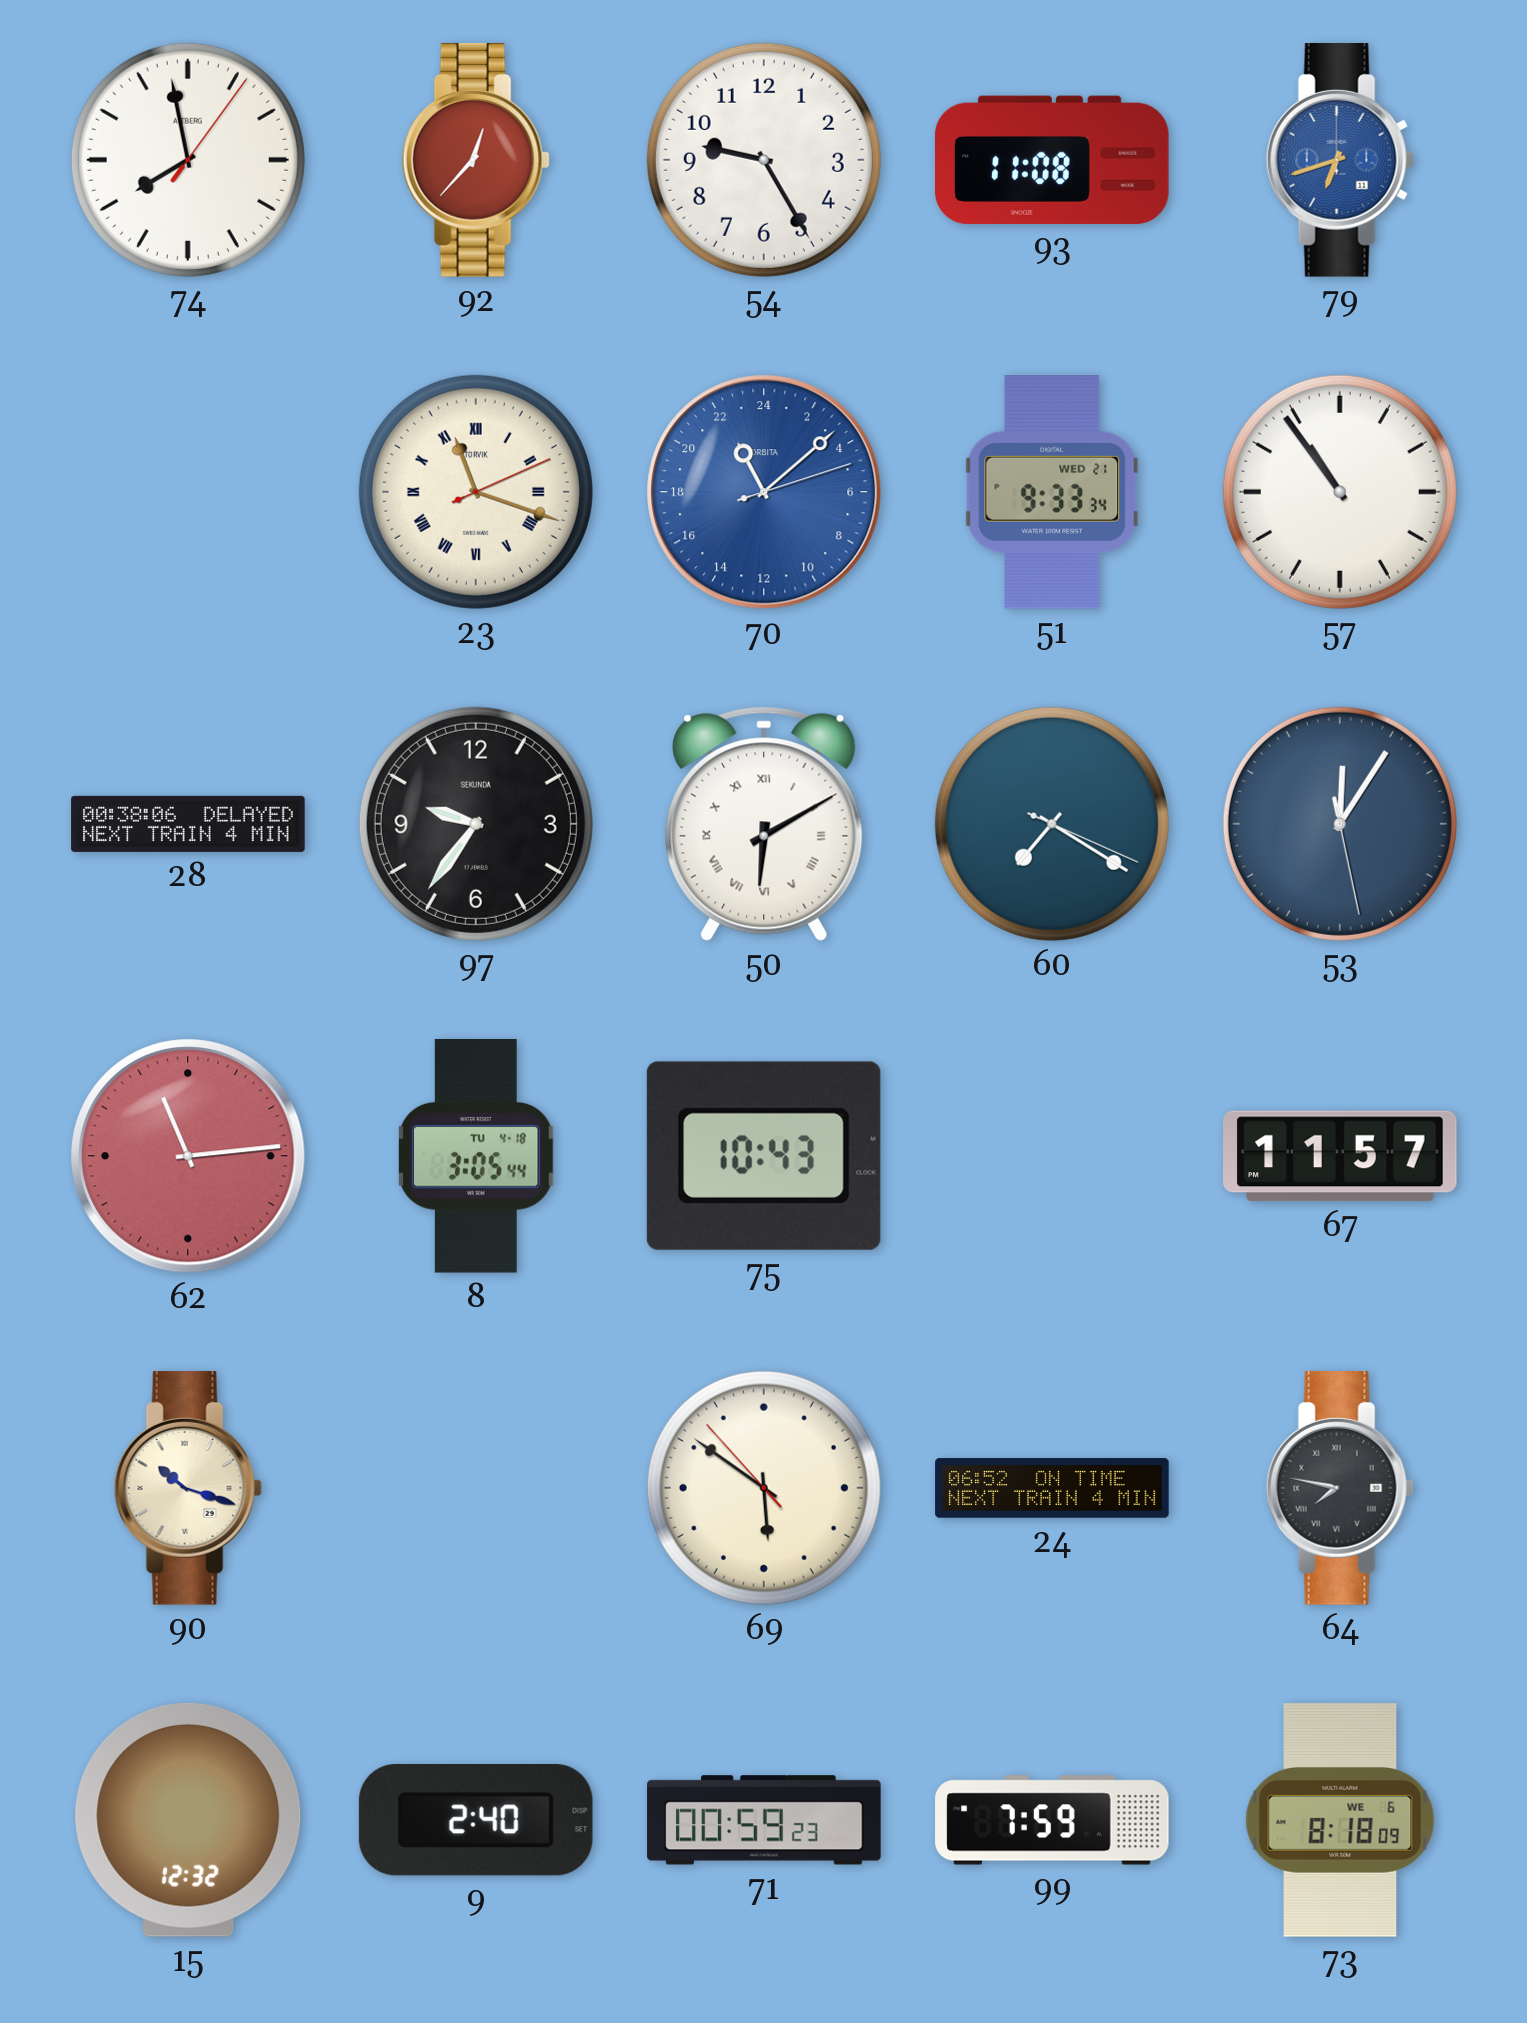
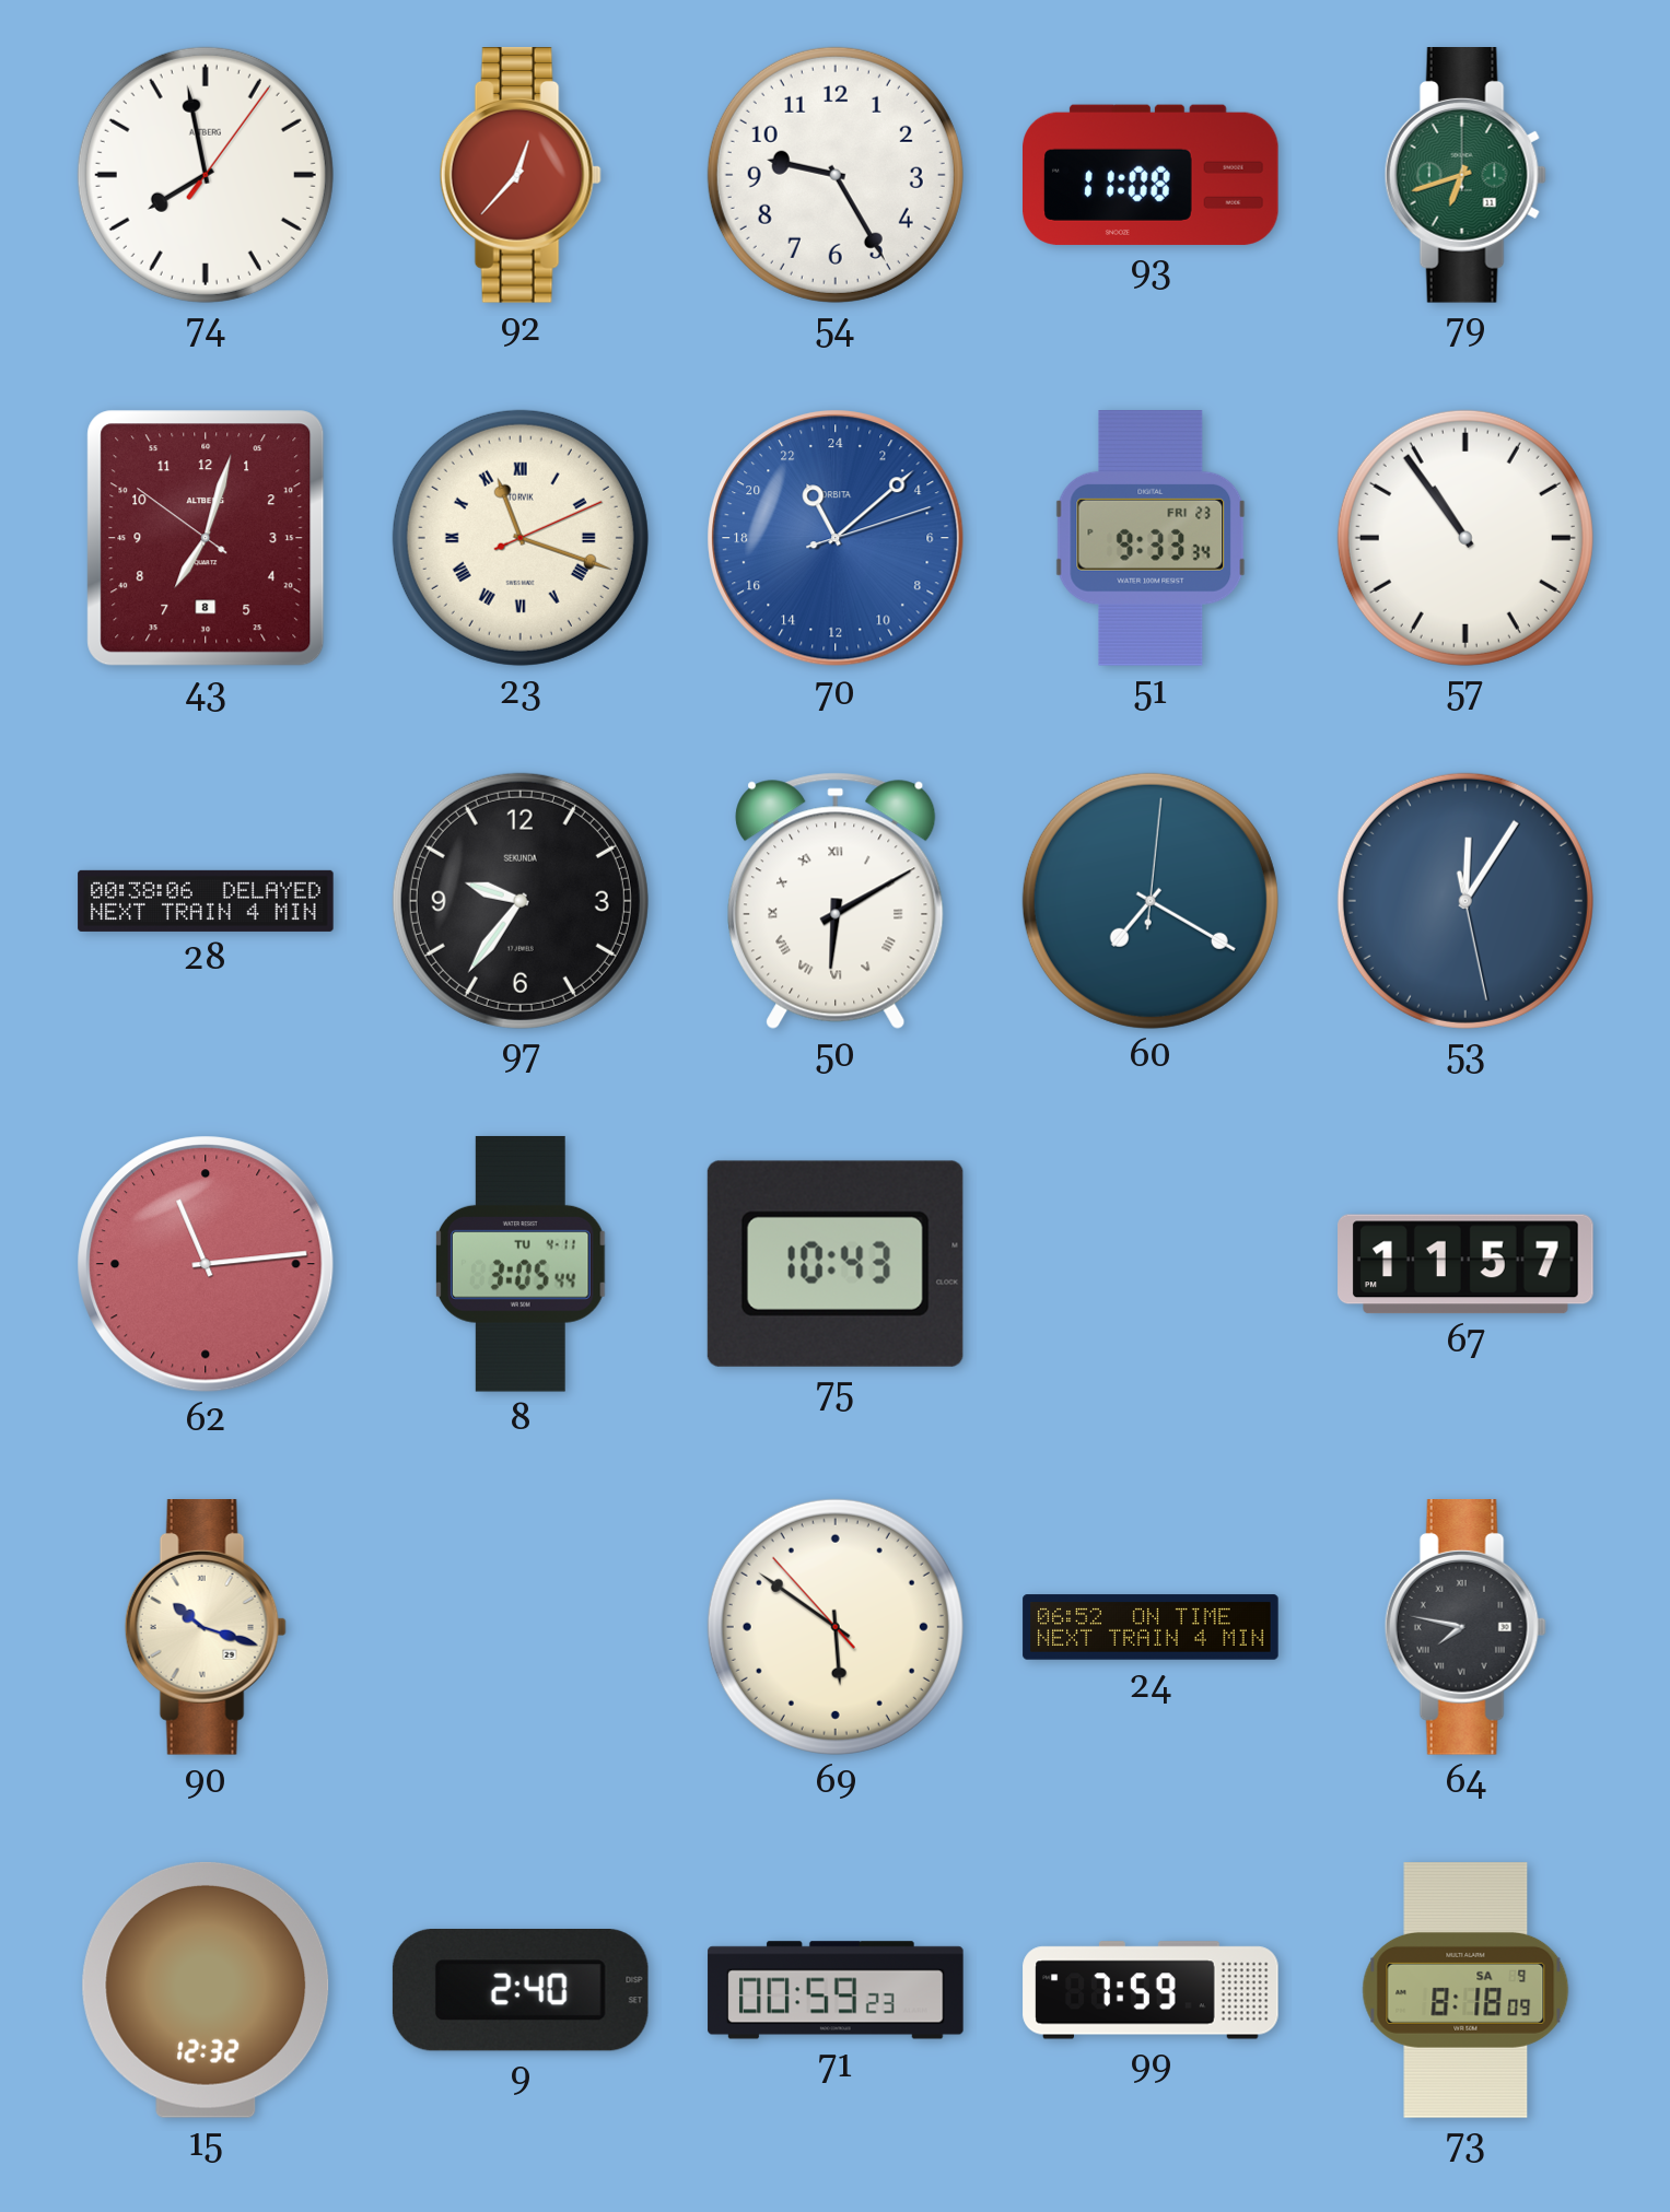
79 dial: blue -> green (1465, 176)
43: none -> 7:02 (206, 538)
51 date: WED 21 -> FRI 23 (1151, 539)
60: 7:20:19 -> 7:20:01 (1151, 901)
8 date: TU 4-18 -> TU 4-11 (521, 1264)
73 date: WE 6 -> SA 9 (1465, 1990)
